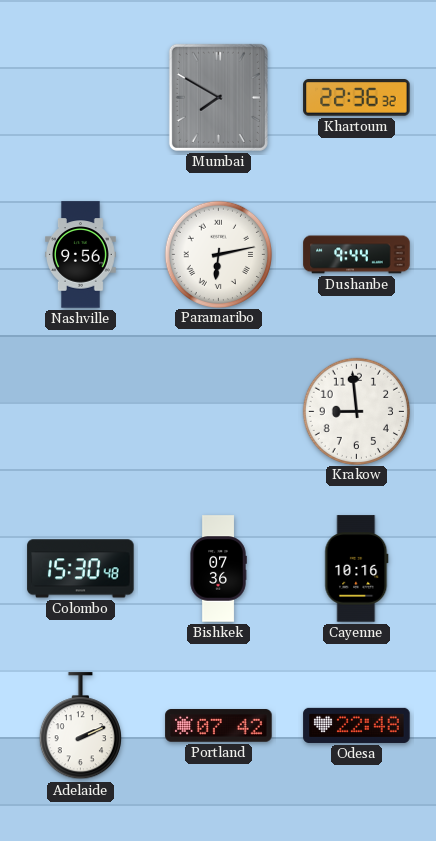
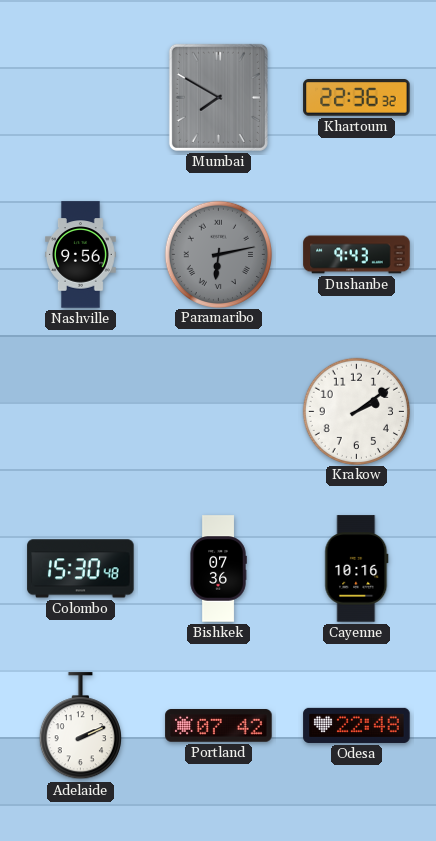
Paramaribo dial: white -> grey (218, 254)
Dushanbe: 9:44 -> 9:43 (357, 255)
Krakow: 8:59 -> 2:09 (356, 411)
